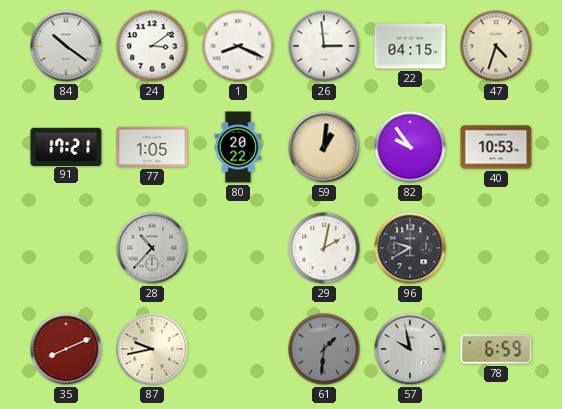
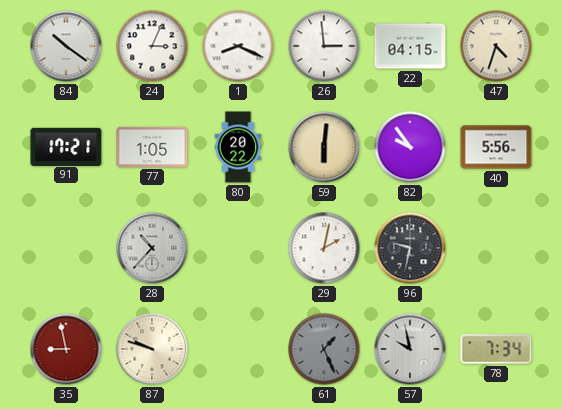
24: 3:09 -> 3:04 (152, 46)
59: 1:01 -> 6:01 (324, 147)
40: 10:53 -> 5:56 (496, 147)
96: 9:40 -> 9:32 (410, 248)
35: 8:11 -> 8:58 (66, 349)
87: 9:43 -> 9:48 (152, 349)
61: 1:31 -> 1:26 (324, 349)
78: 6:59 -> 7:34 (496, 349)
